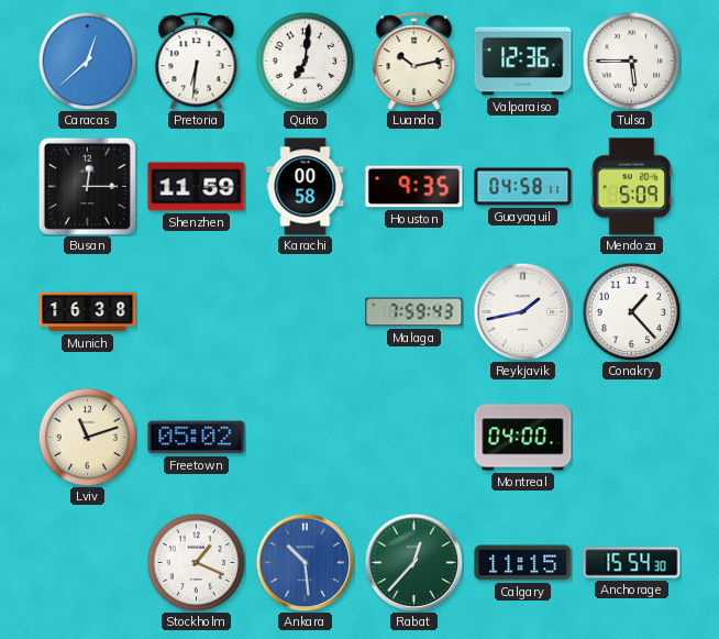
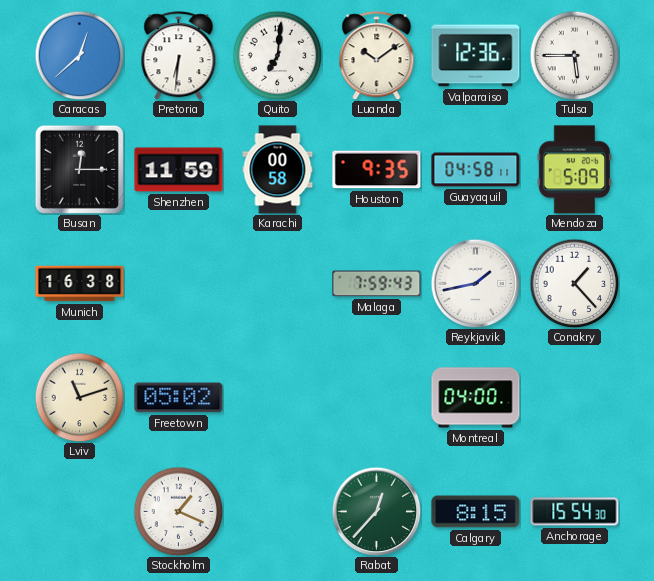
Luanda: 10:13 -> 10:09 (377, 56)
Ankara: 10:29 -> none (305, 562)
Calgary: 11:15 -> 8:15 (476, 512)
